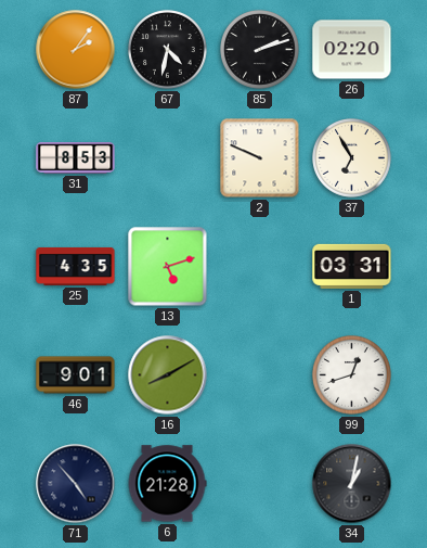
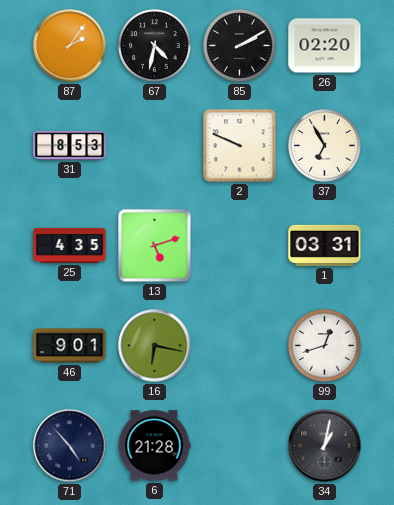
85: 2:12 -> 2:10 (240, 46)
16: 8:10 -> 6:17 (155, 346)
